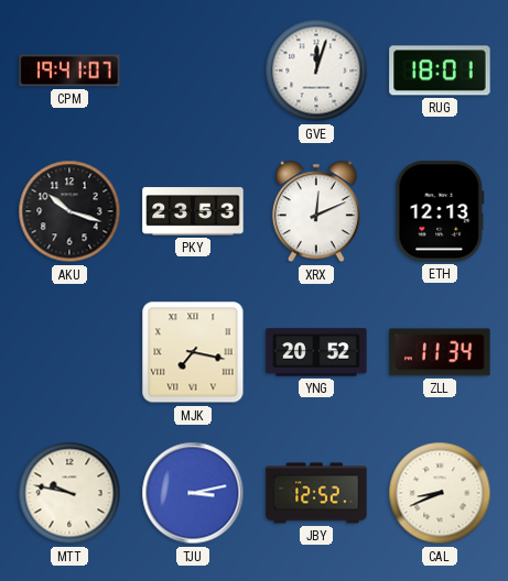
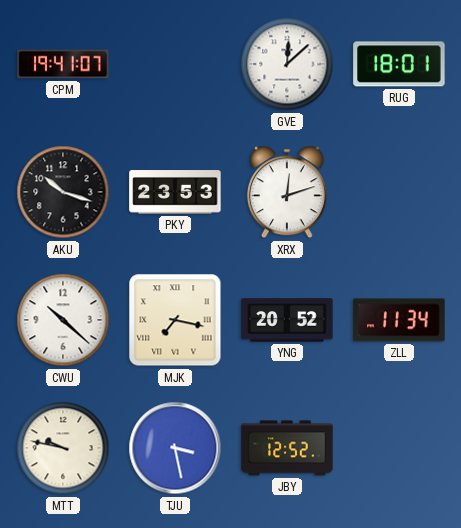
GVE: 12:03 -> 12:08 (287, 64)
XRX: 12:11 -> 12:12 (287, 192)
ETH: 12:13 -> none (440, 211)
CWU: none -> 10:22 (63, 320)
TJU: 3:13 -> 3:28 (175, 448)
CAL: 8:41 -> none (440, 493)
